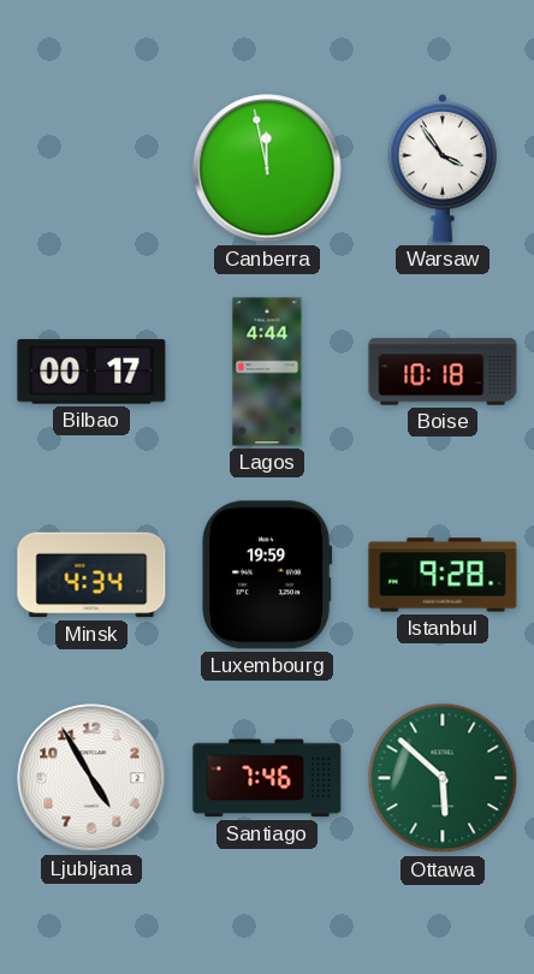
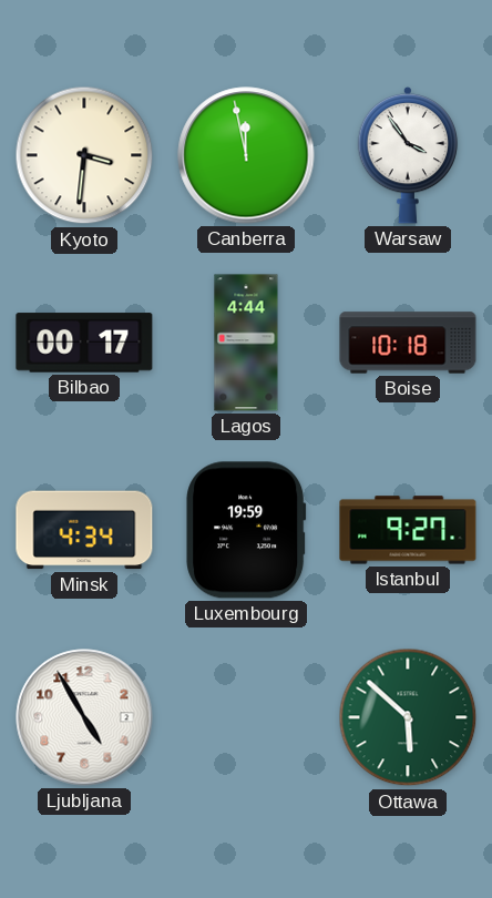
Kyoto: none -> 3:31 (84, 155)
Istanbul: 9:28 -> 9:27 (408, 530)
Santiago: 7:46 -> none (267, 778)
